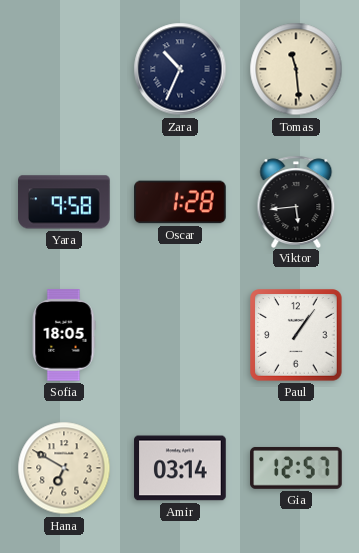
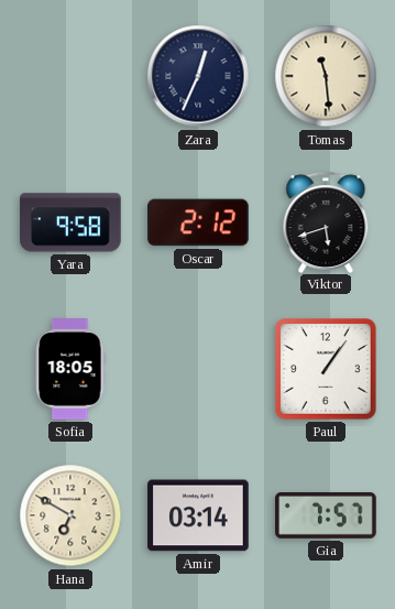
Zara: 10:34 -> 12:34 (198, 76)
Oscar: 1:28 -> 2:12 (198, 222)
Viktor: 5:44 -> 5:42 (326, 221)
Gia: 12:57 -> 7:57 (326, 515)
